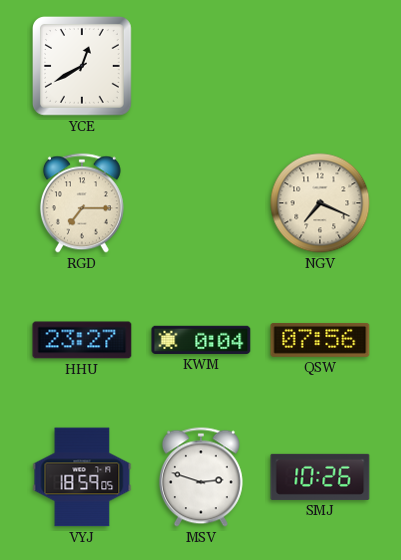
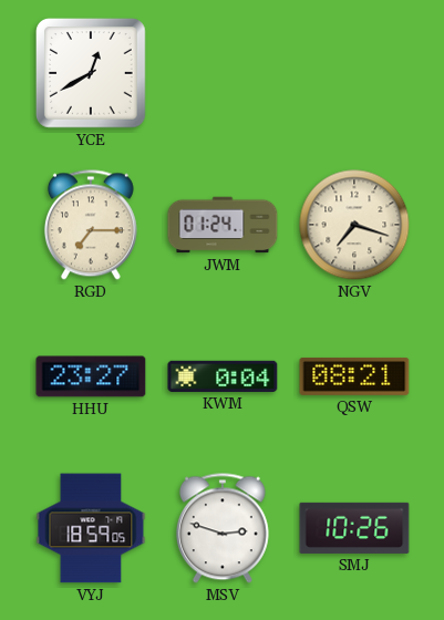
JWM: none -> 01:24 (223, 225)
NGV: 7:19 -> 7:18 (354, 225)
QSW: 07:56 -> 08:21 (354, 376)
